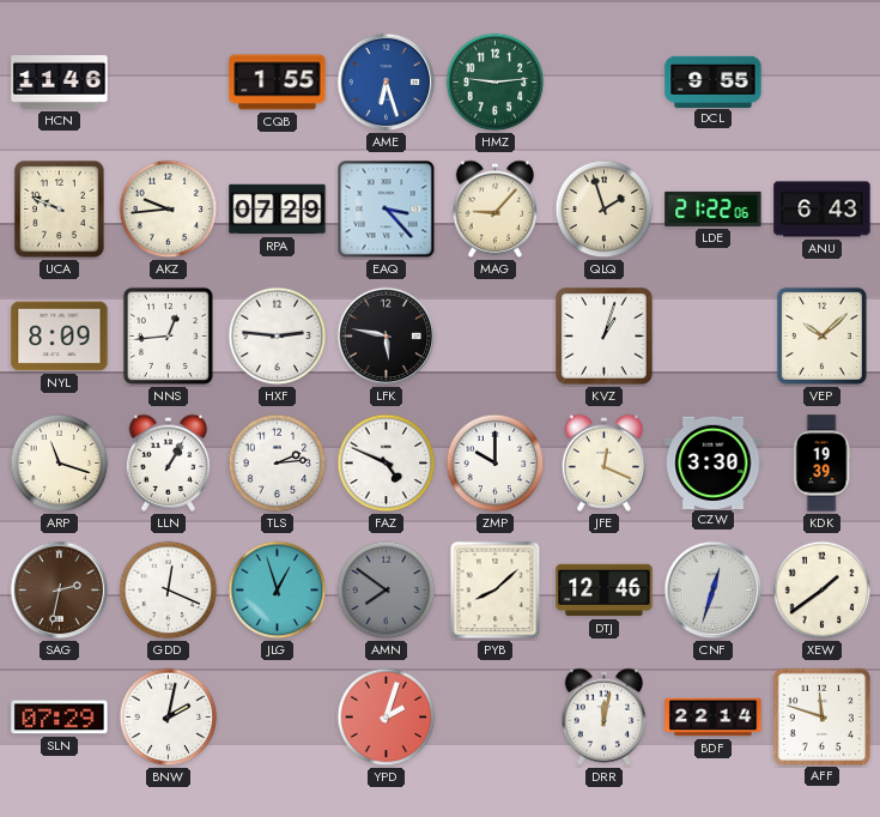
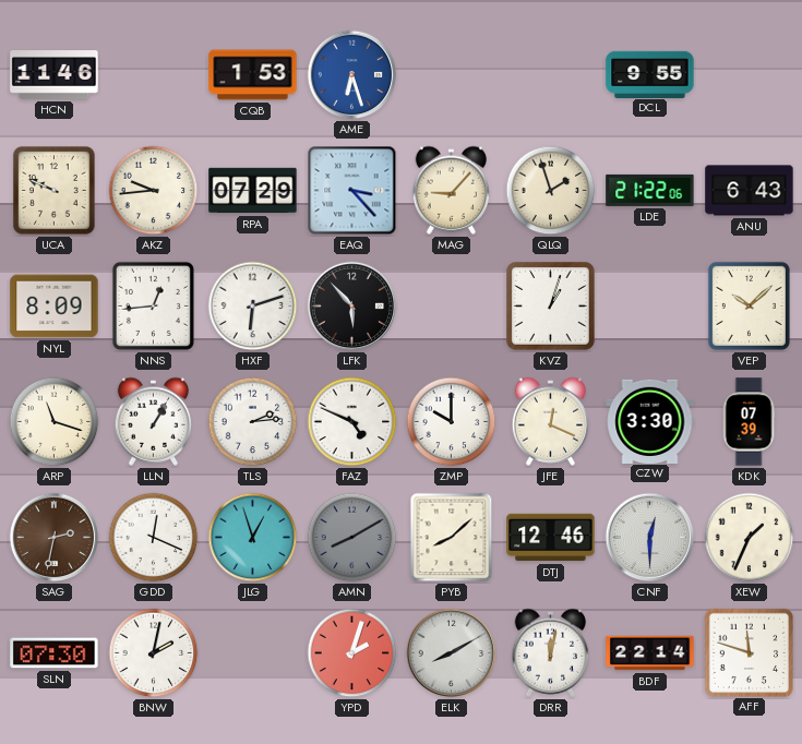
CQB: 1:55 -> 1:53 (253, 75)
HMZ: 9:14 -> none (496, 83)
HXF: 2:46 -> 6:12 (253, 307)
LFK: 5:47 -> 5:53 (352, 307)
KDK: 19:39 -> 07:39 (749, 422)
AMN: 7:51 -> 8:10 (352, 538)
CNF: 12:33 -> 12:30 (650, 538)
XEW: 1:39 -> 1:34 (750, 538)
SLN: 07:29 -> 07:30 (55, 653)
ELK: none -> 8:10 (452, 653)
